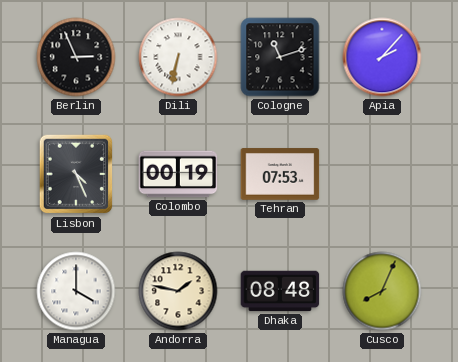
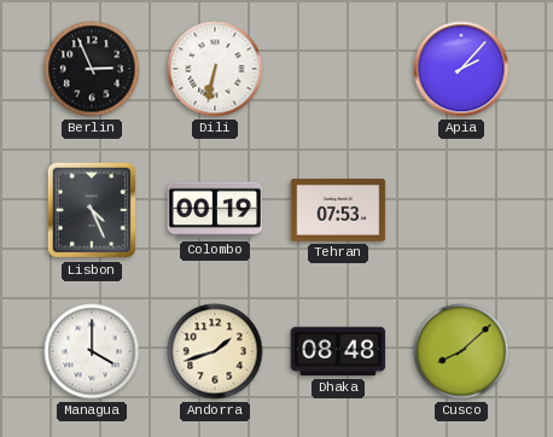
Cologne: 11:12 -> none (280, 57)
Andorra: 1:47 -> 1:42 (215, 351)
Cusco: 8:04 -> 8:08 (461, 351)
